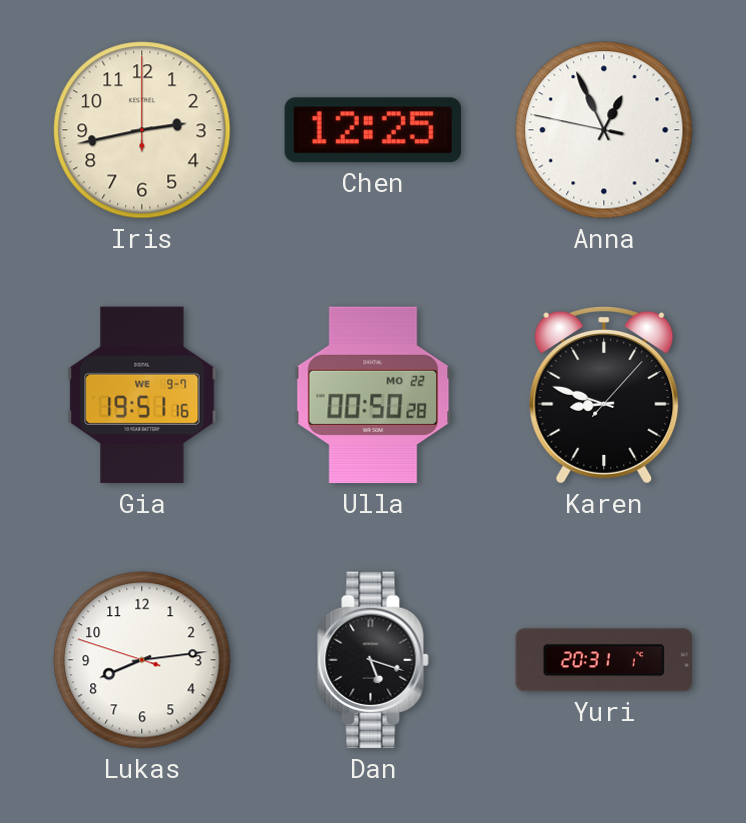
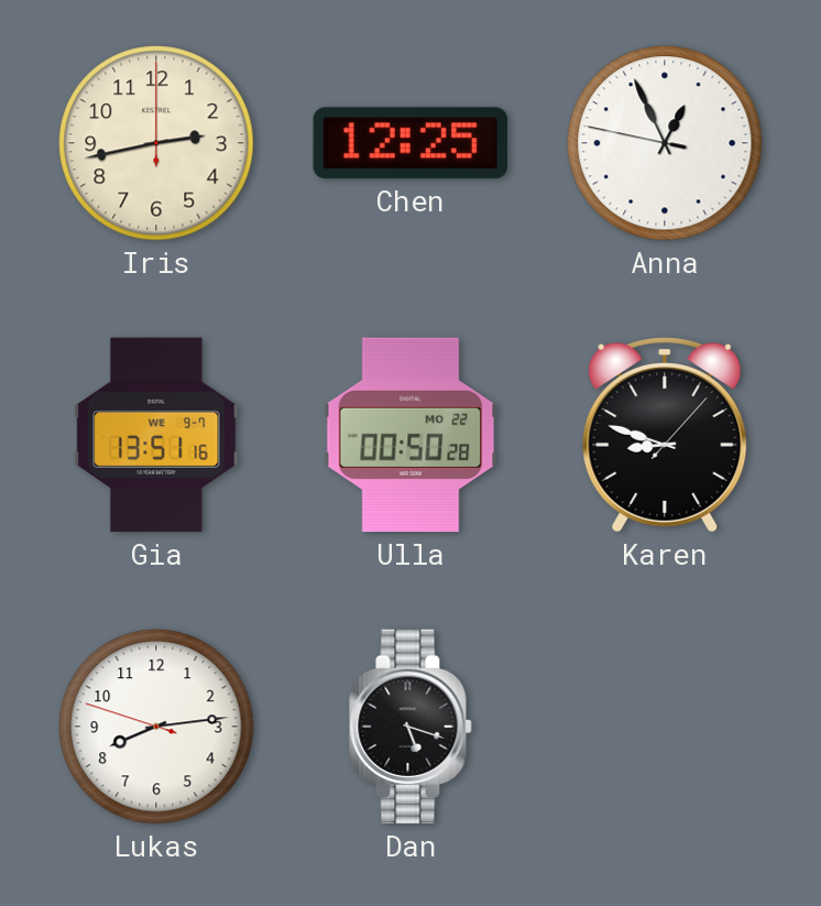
Gia: 19:51 -> 13:51 (156, 435)
Yuri: 20:31 -> none (604, 660)
